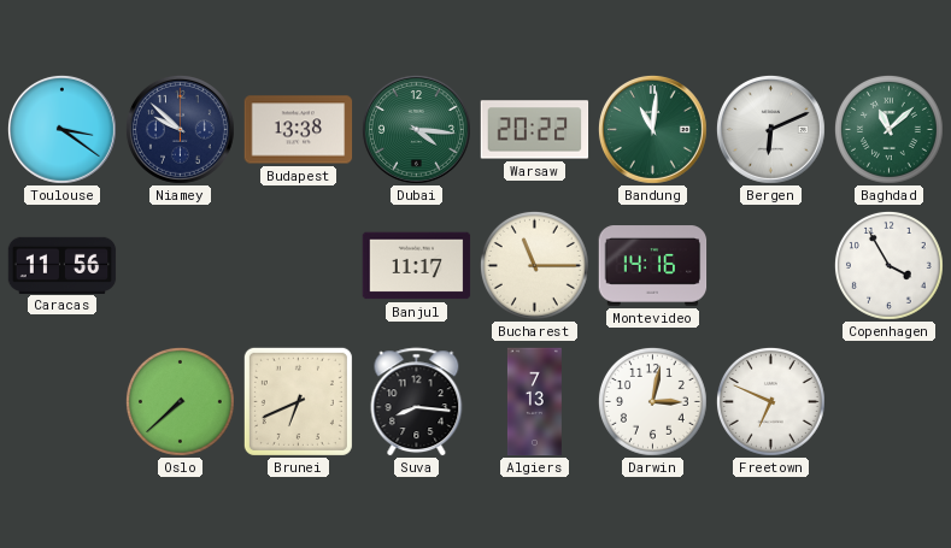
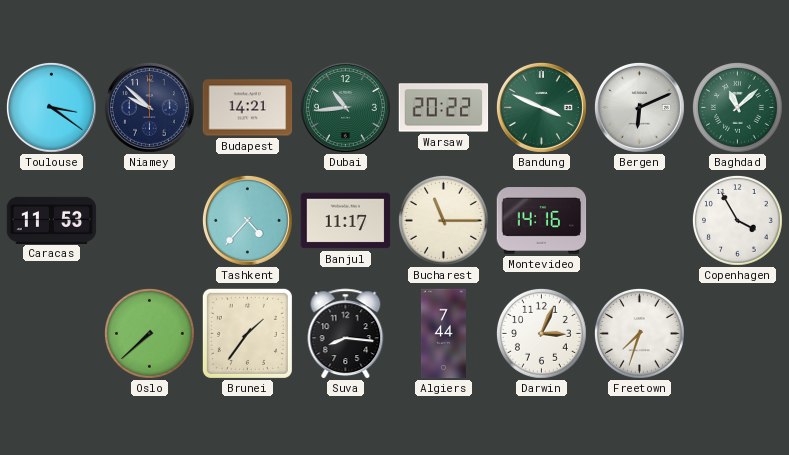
Budapest: 13:38 -> 14:21 (248, 108)
Dubai: 4:16 -> 10:44 (345, 107)
Bandung: 11:01 -> 3:49 (541, 107)
Caracas: 11:56 -> 11:53 (52, 220)
Tashkent: none -> 4:37 (247, 220)
Brunei: 6:41 -> 1:36 (247, 333)
Algiers: 7:13 -> 7:44 (443, 334)
Darwin: 3:02 -> 3:04 (541, 333)
Freetown: 6:49 -> 7:33 (639, 333)
